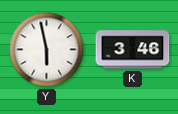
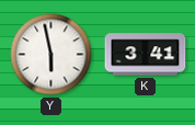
K: 3:46 -> 3:41 (146, 55)
